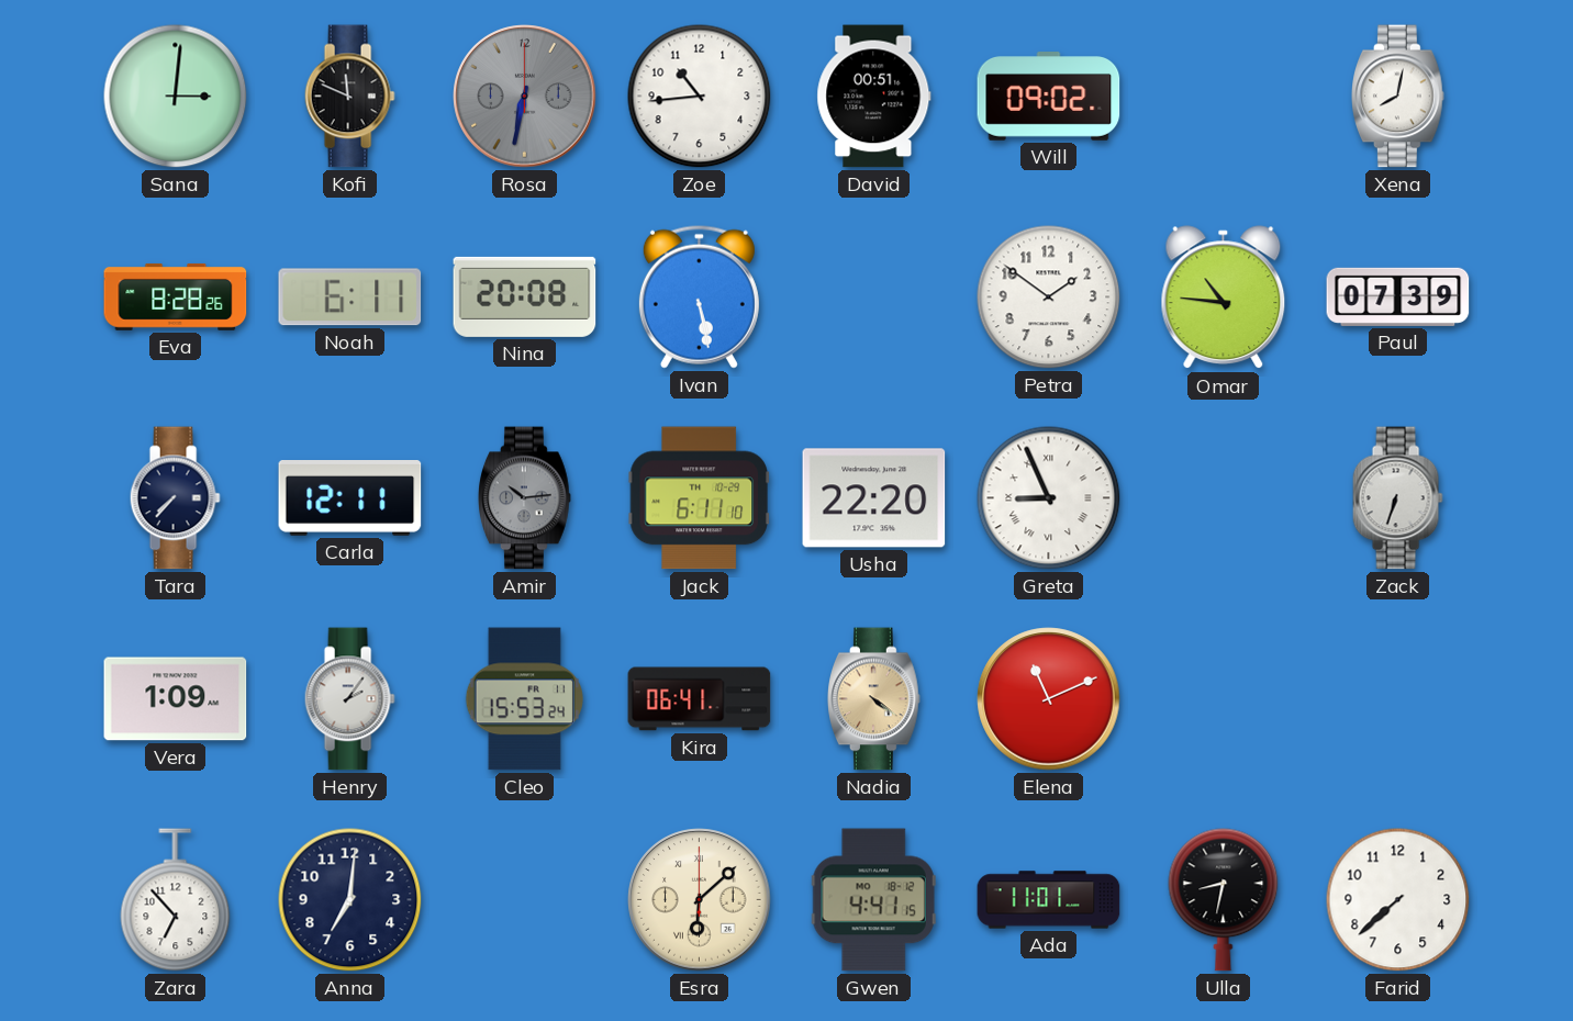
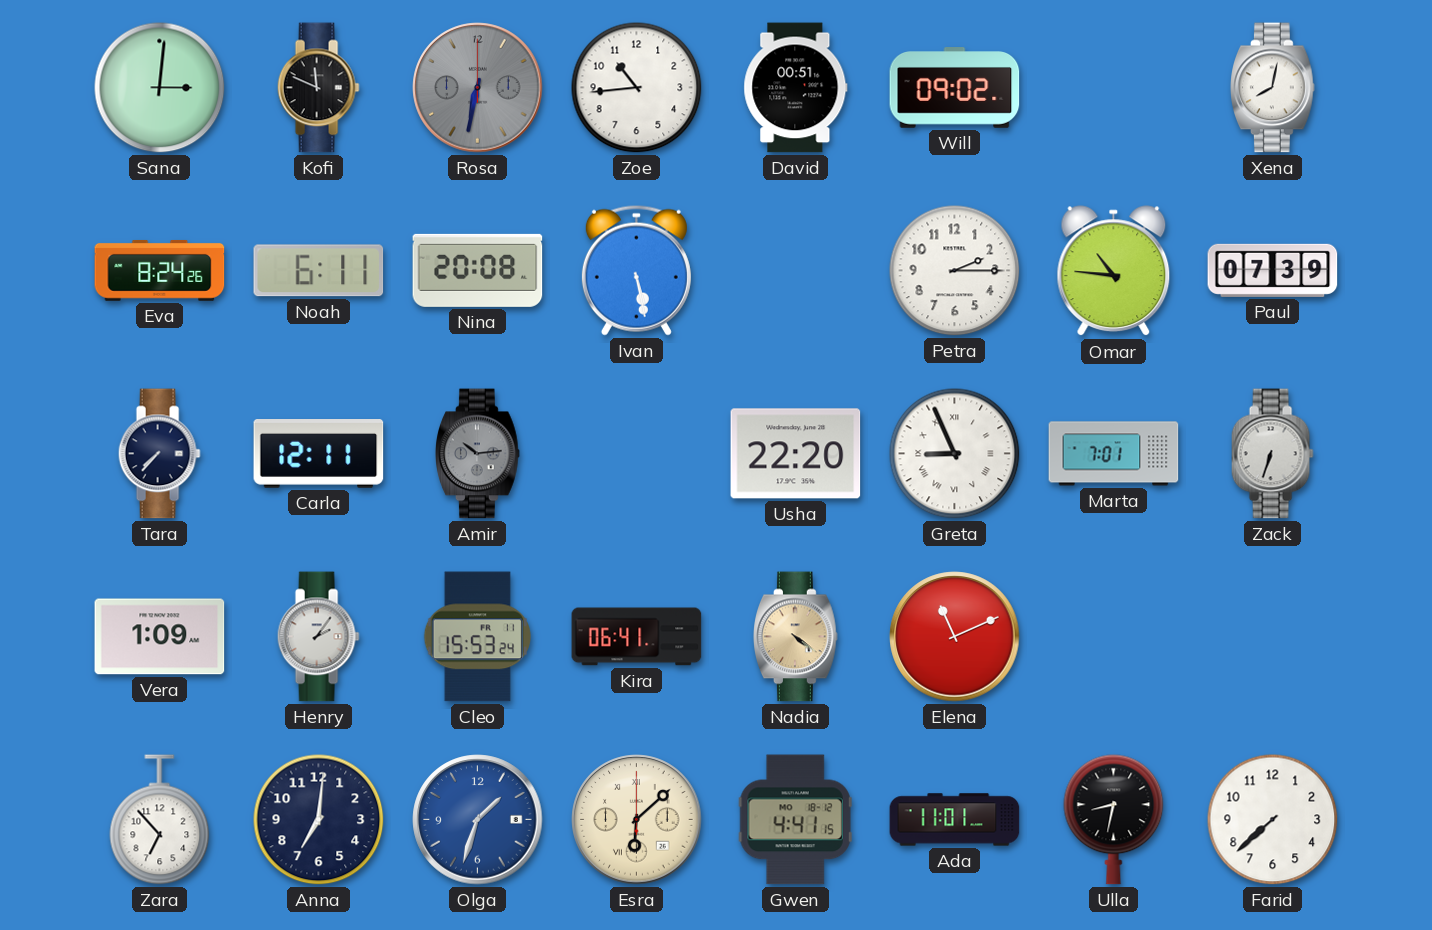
Eva: 8:28 -> 8:24 (160, 270)
Petra: 1:51 -> 2:15 (955, 271)
Jack: 6:11 -> none (699, 498)
Marta: none -> 7:01 (1114, 454)
Olga: none -> 1:33 (478, 820)
